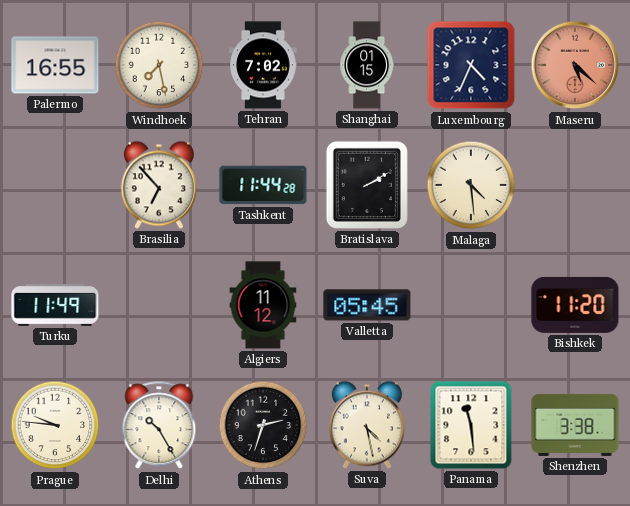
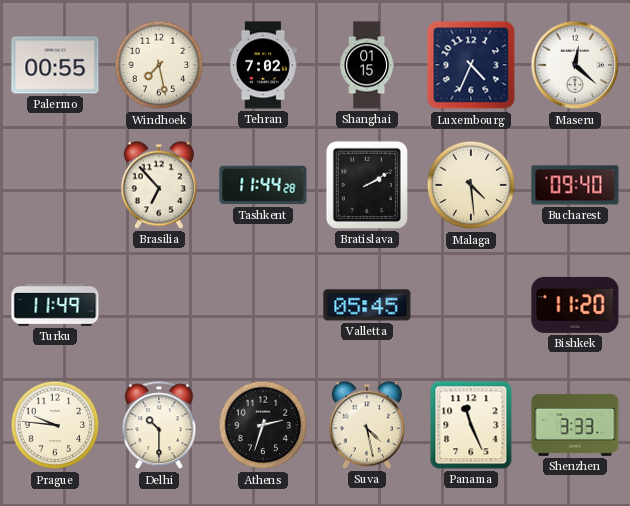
Palermo: 16:55 -> 00:55 (55, 65)
Maseru: 5:22 -> 12:22 (575, 65)
Maseru dial: salmon -> white (575, 65)
Bucharest: none -> 09:40 (575, 185)
Algiers: 11:12 -> none (263, 305)
Delhi: 10:25 -> 10:30 (159, 426)
Panama: 11:29 -> 11:26 (471, 425)
Shenzhen: 3:38 -> 3:33 (575, 425)
